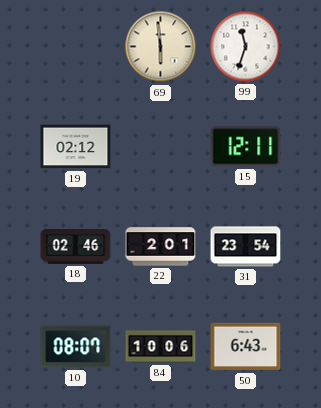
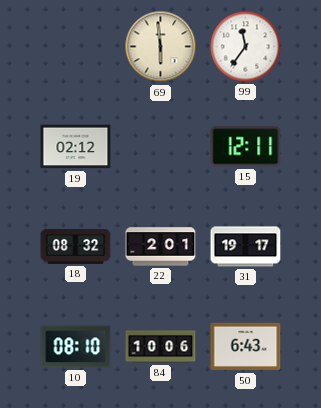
99: 11:33 -> 11:36 (246, 47)
18: 02:46 -> 08:32 (76, 246)
31: 23:54 -> 19:17 (246, 247)
10: 08:07 -> 08:10 (76, 347)
